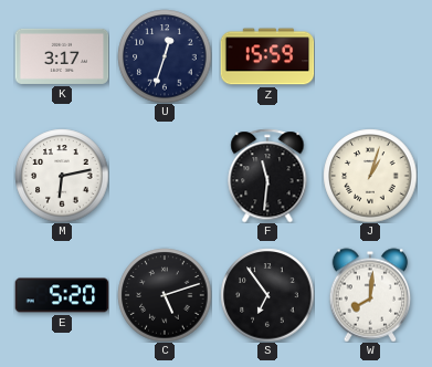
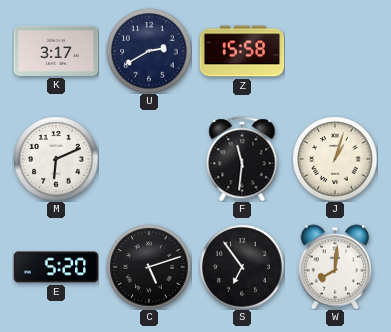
U: 12:33 -> 2:40 (149, 51)
Z: 15:59 -> 15:58 (242, 51)
M: 6:13 -> 6:11 (56, 159)
